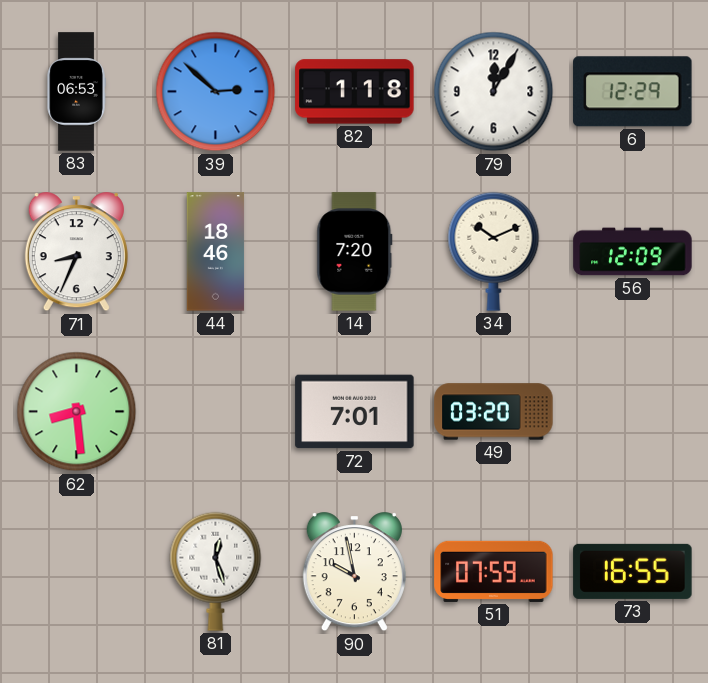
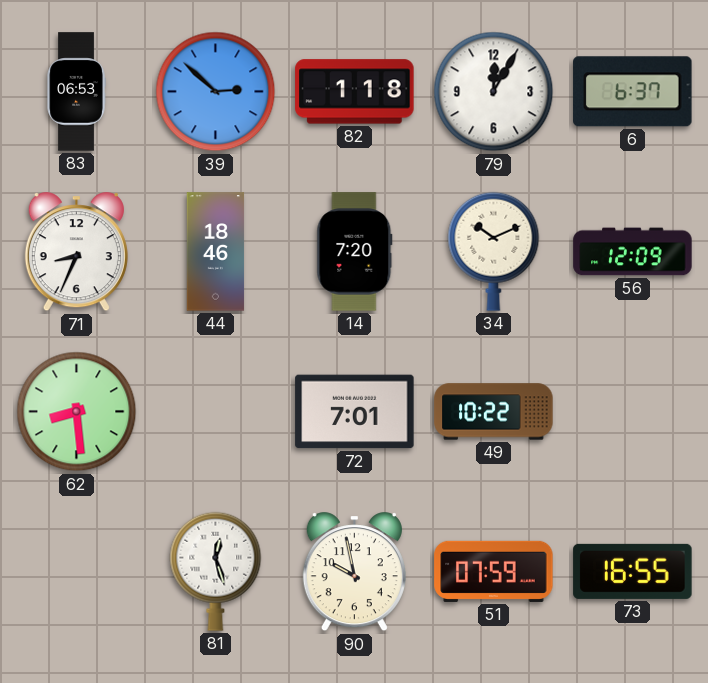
6: 12:29 -> 6:37 (633, 92)
49: 03:20 -> 10:22 (494, 412)
